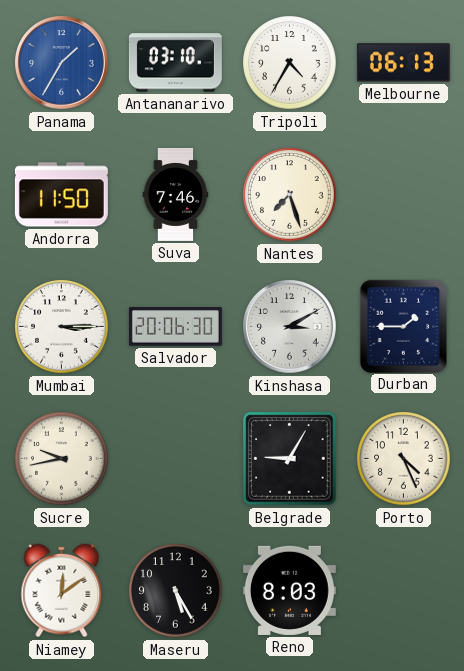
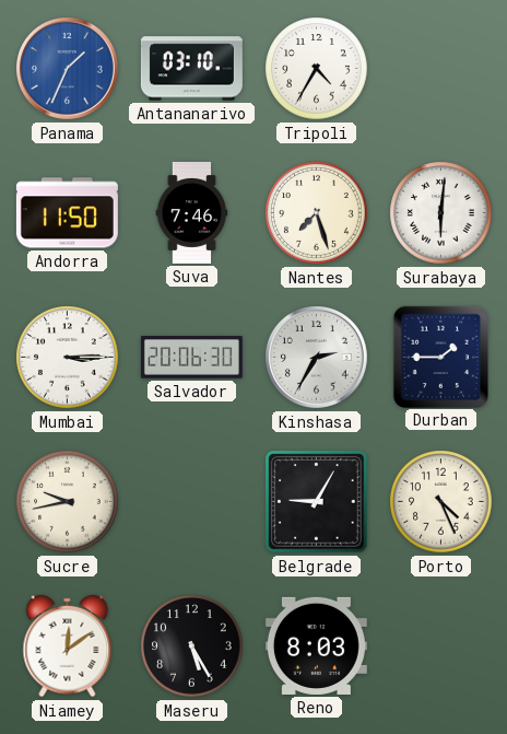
Panama: 1:35 -> 1:34 (68, 69)
Melbourne: 06:13 -> none (403, 63)
Surabaya: none -> 6:01 (441, 213)
Kinshasa: 3:10 -> 2:35 (317, 358)
